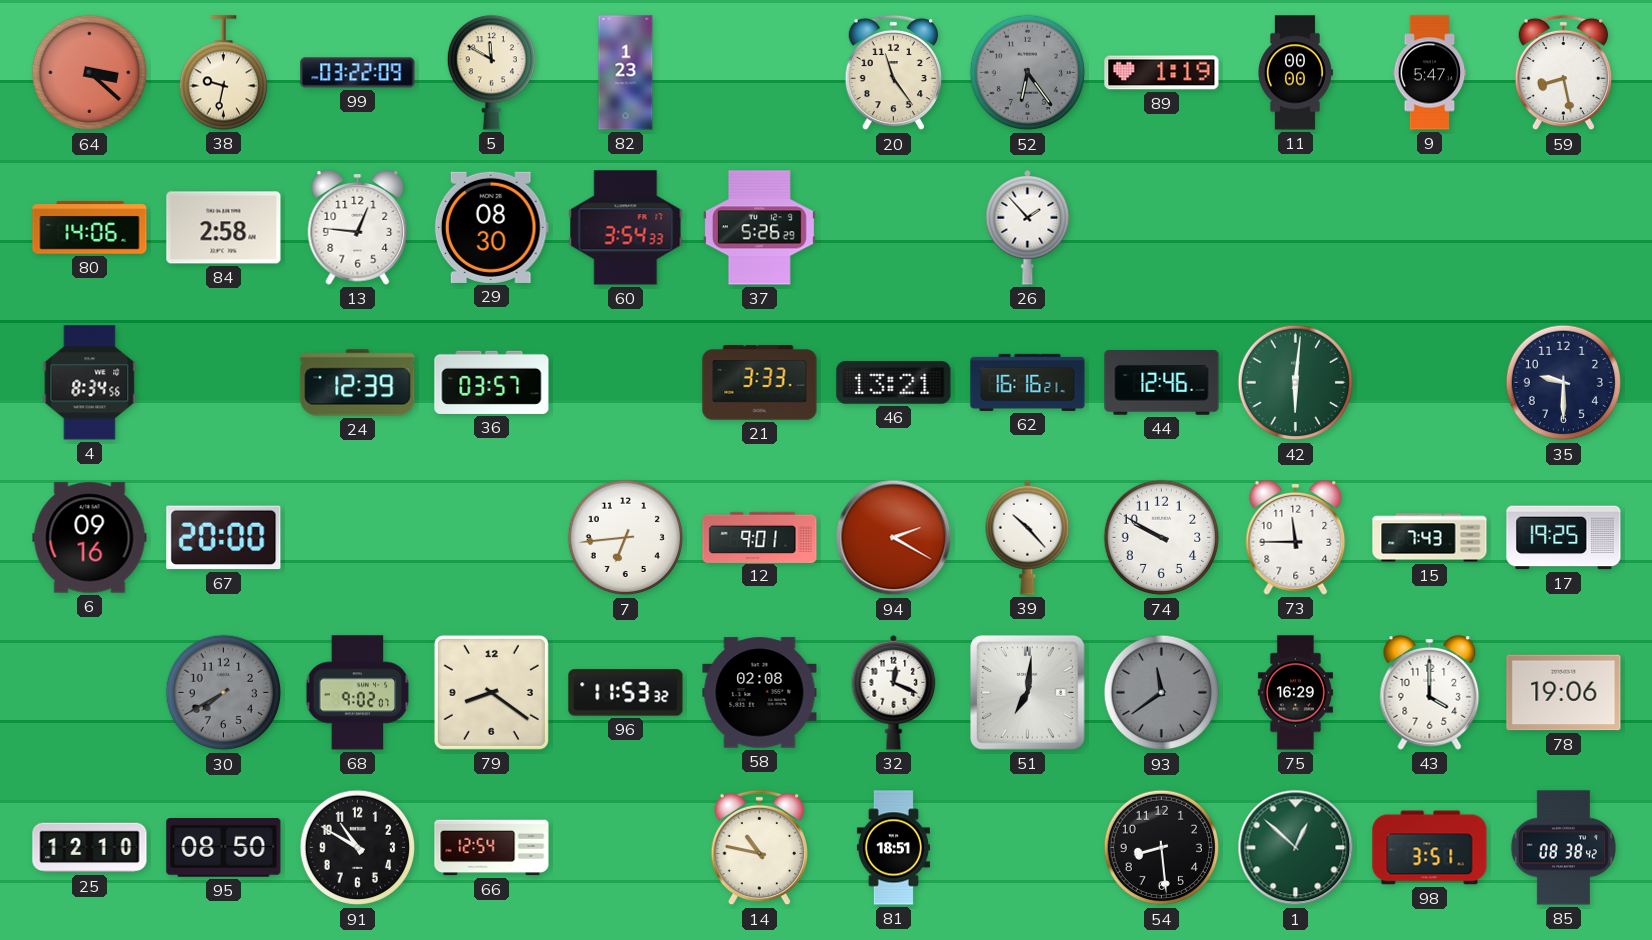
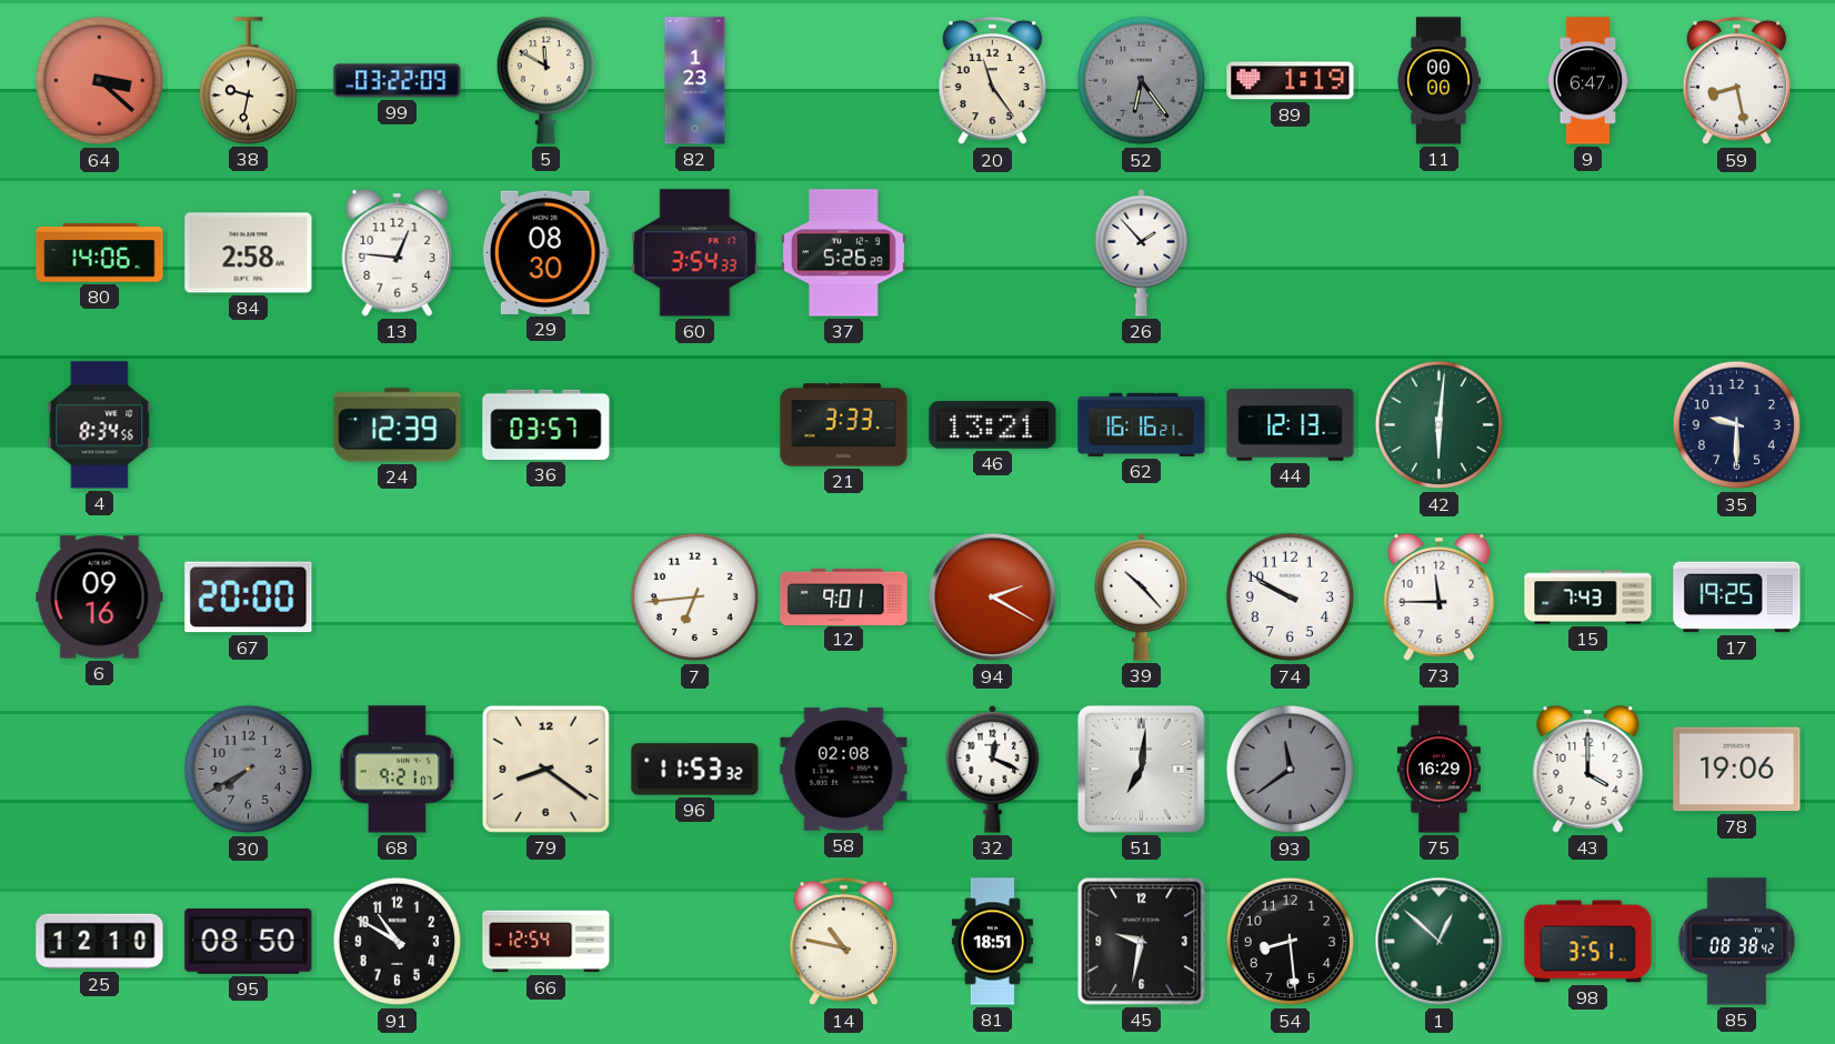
9: 5:47 -> 6:47 (1588, 81)
44: 12:46 -> 12:13 (1291, 425)
68: 9:02 -> 9:21 (398, 770)
45: none -> 9:32 (1142, 942)
